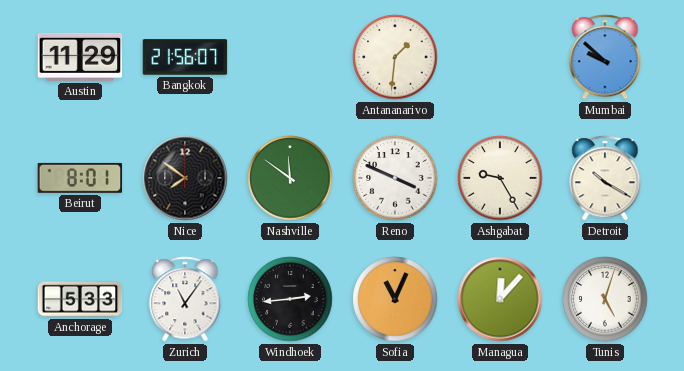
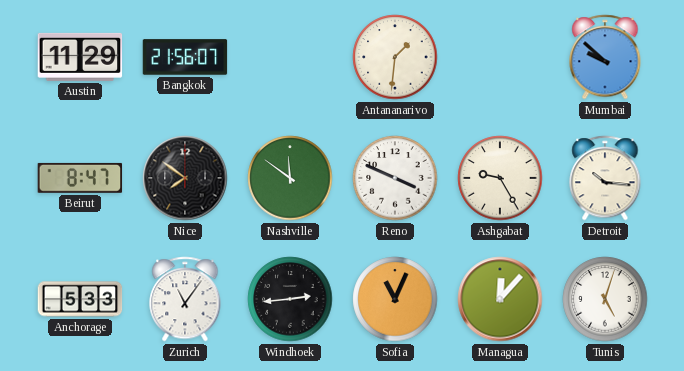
Beirut: 8:01 -> 8:47 (80, 178)
Detroit: 10:20 -> 10:16 (605, 178)
